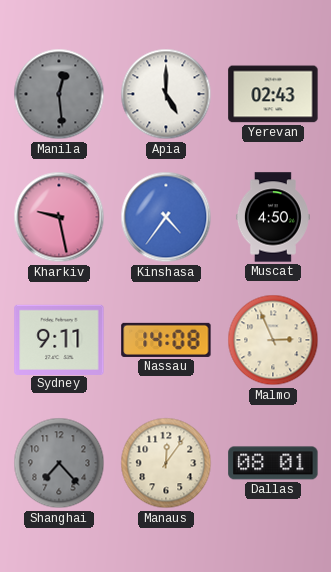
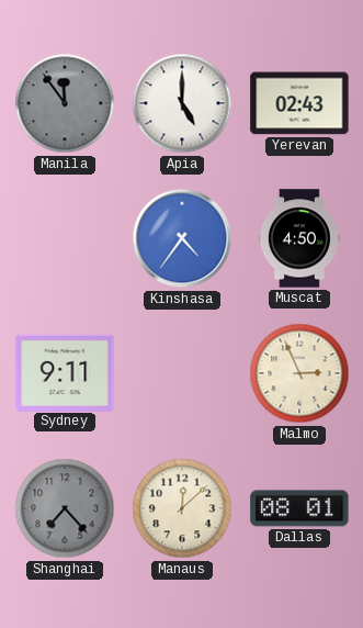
Manila: 12:29 -> 11:54 (65, 103)
Kharkiv: 9:28 -> none (59, 217)
Nassau: 14:08 -> none (166, 340)
Manaus: 12:06 -> 12:08 (182, 508)
